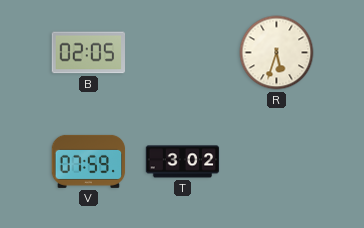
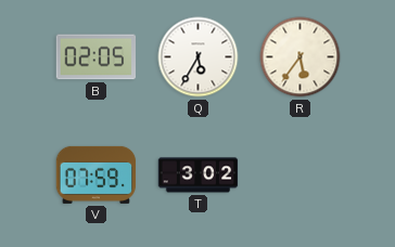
Q: none -> 5:35 (199, 57)
R: 5:33 -> 5:36 (301, 57)
